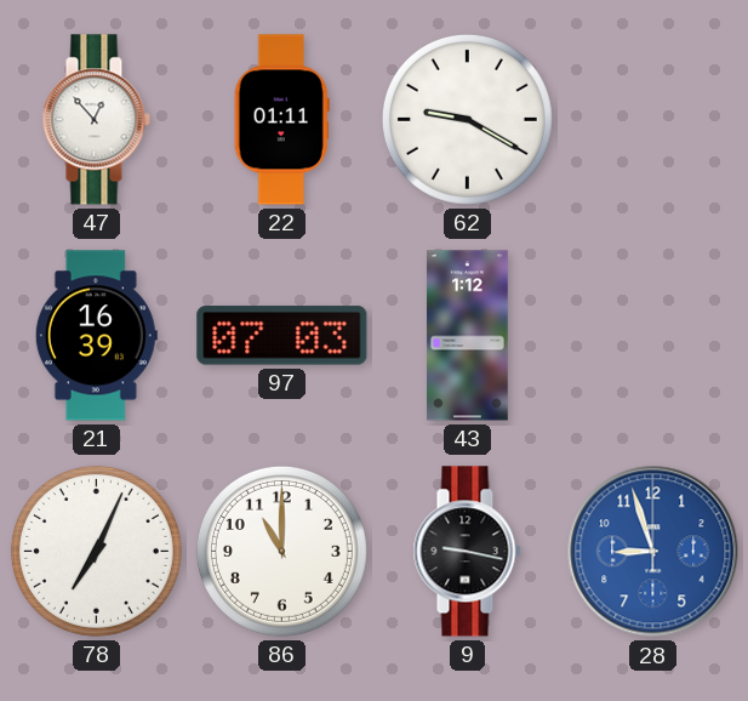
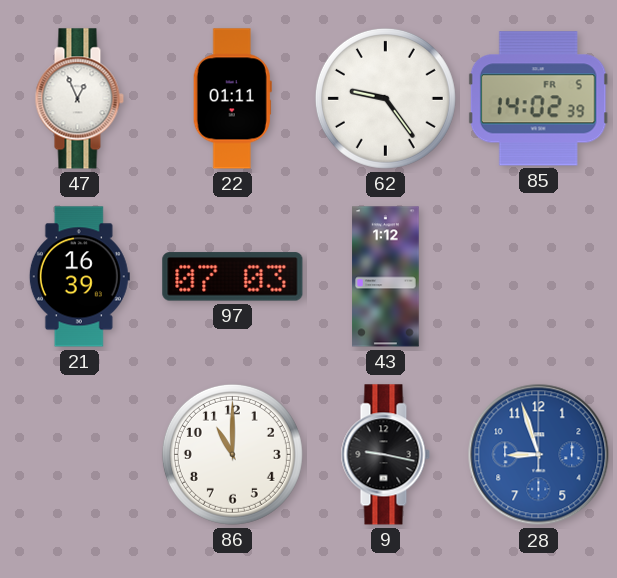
47: 12:53 -> 12:56 (79, 99)
62: 9:20 -> 9:24 (385, 98)
85: none -> 14:02 (538, 99)
78: 7:04 -> none (96, 551)
